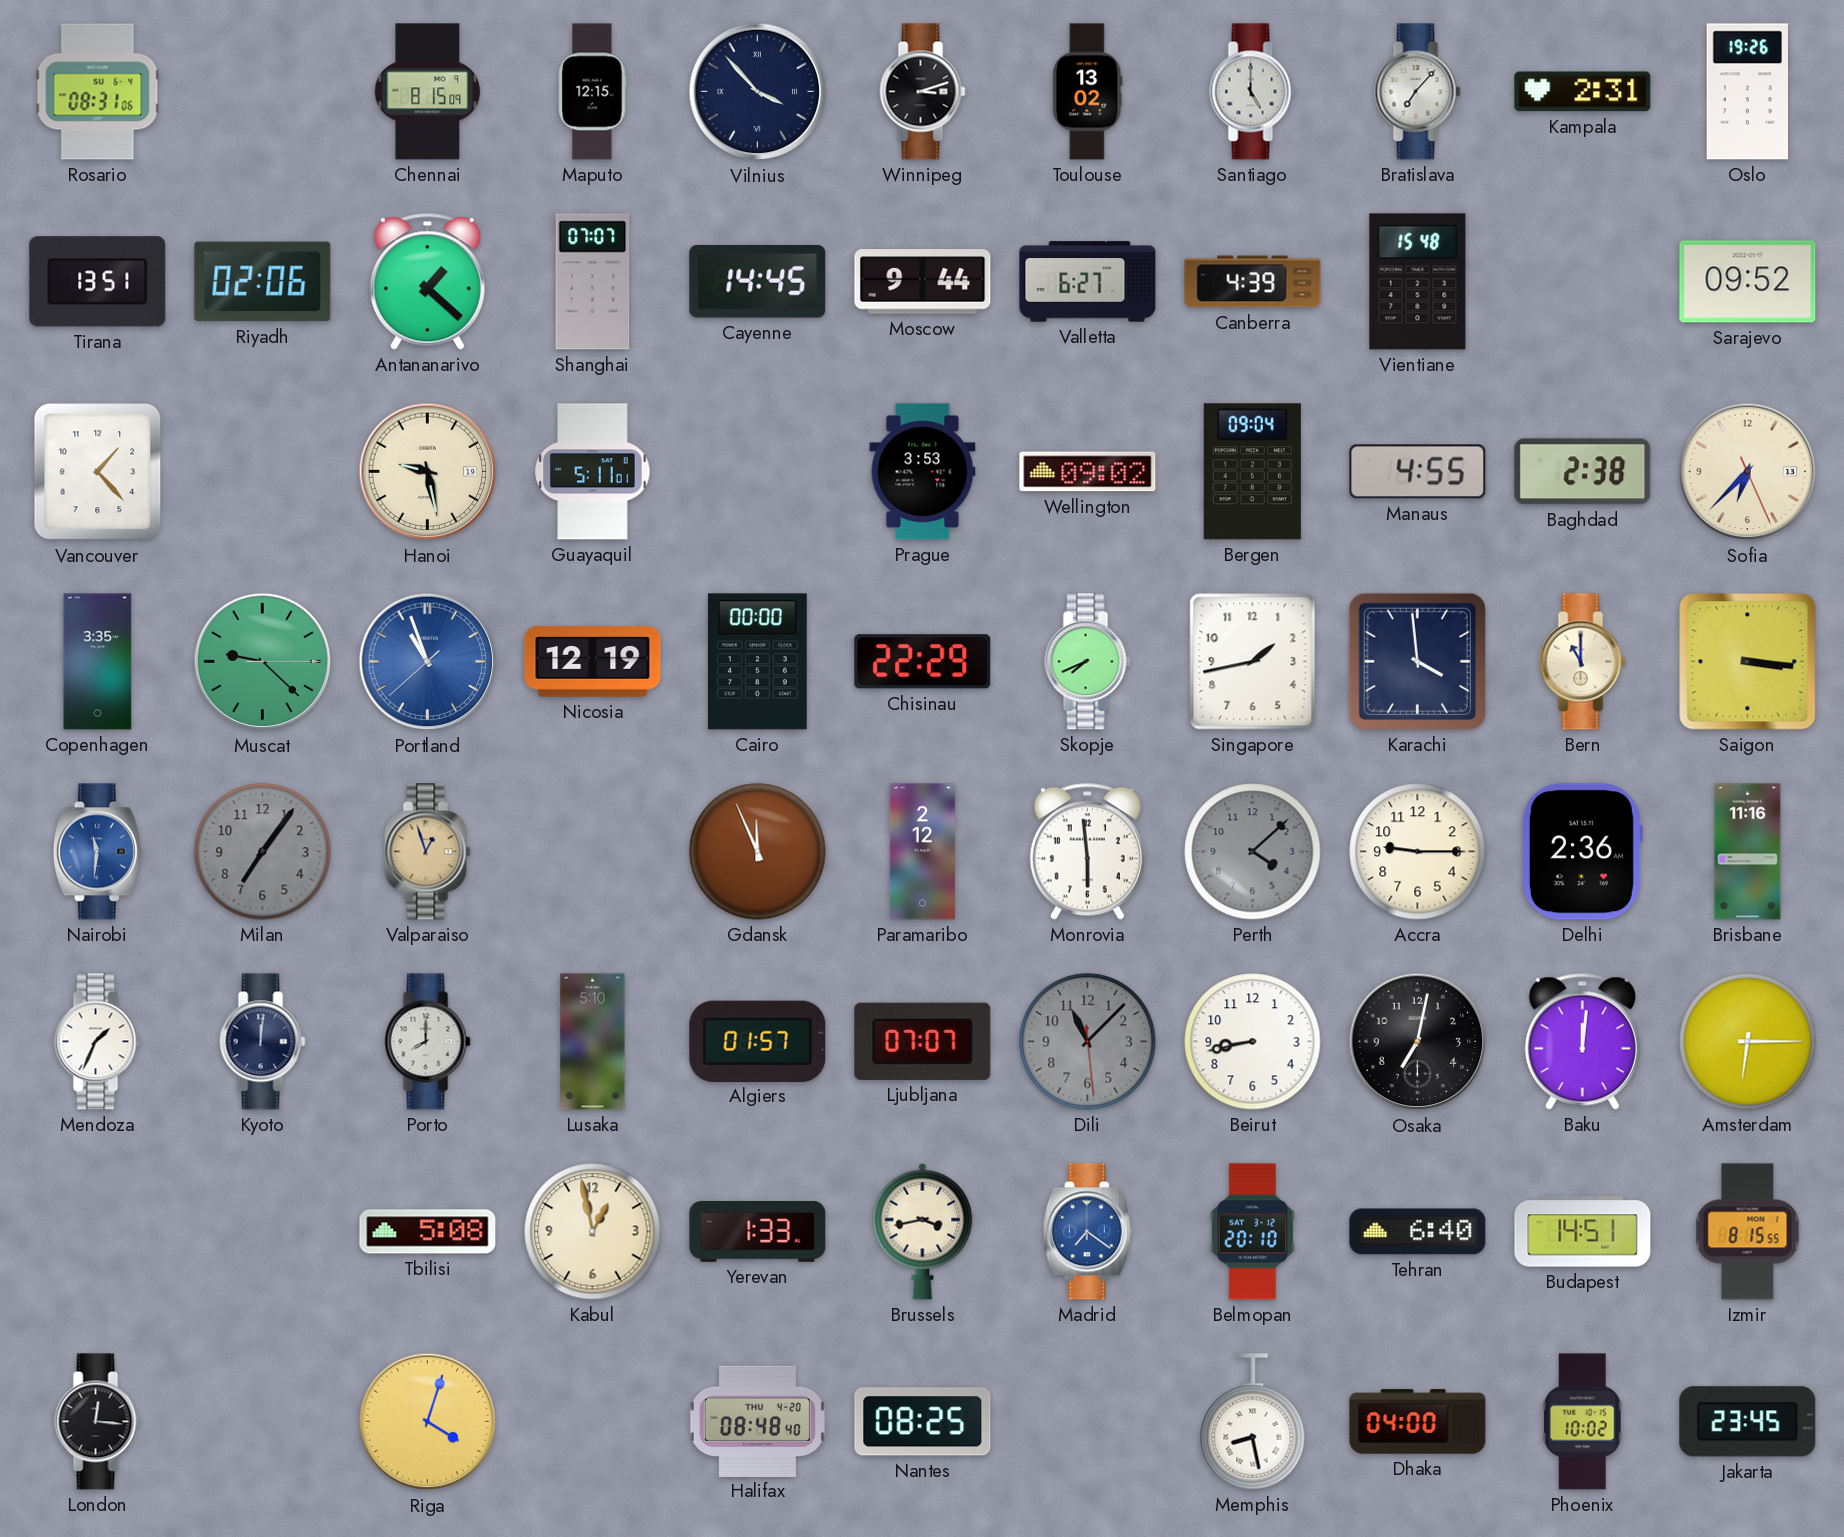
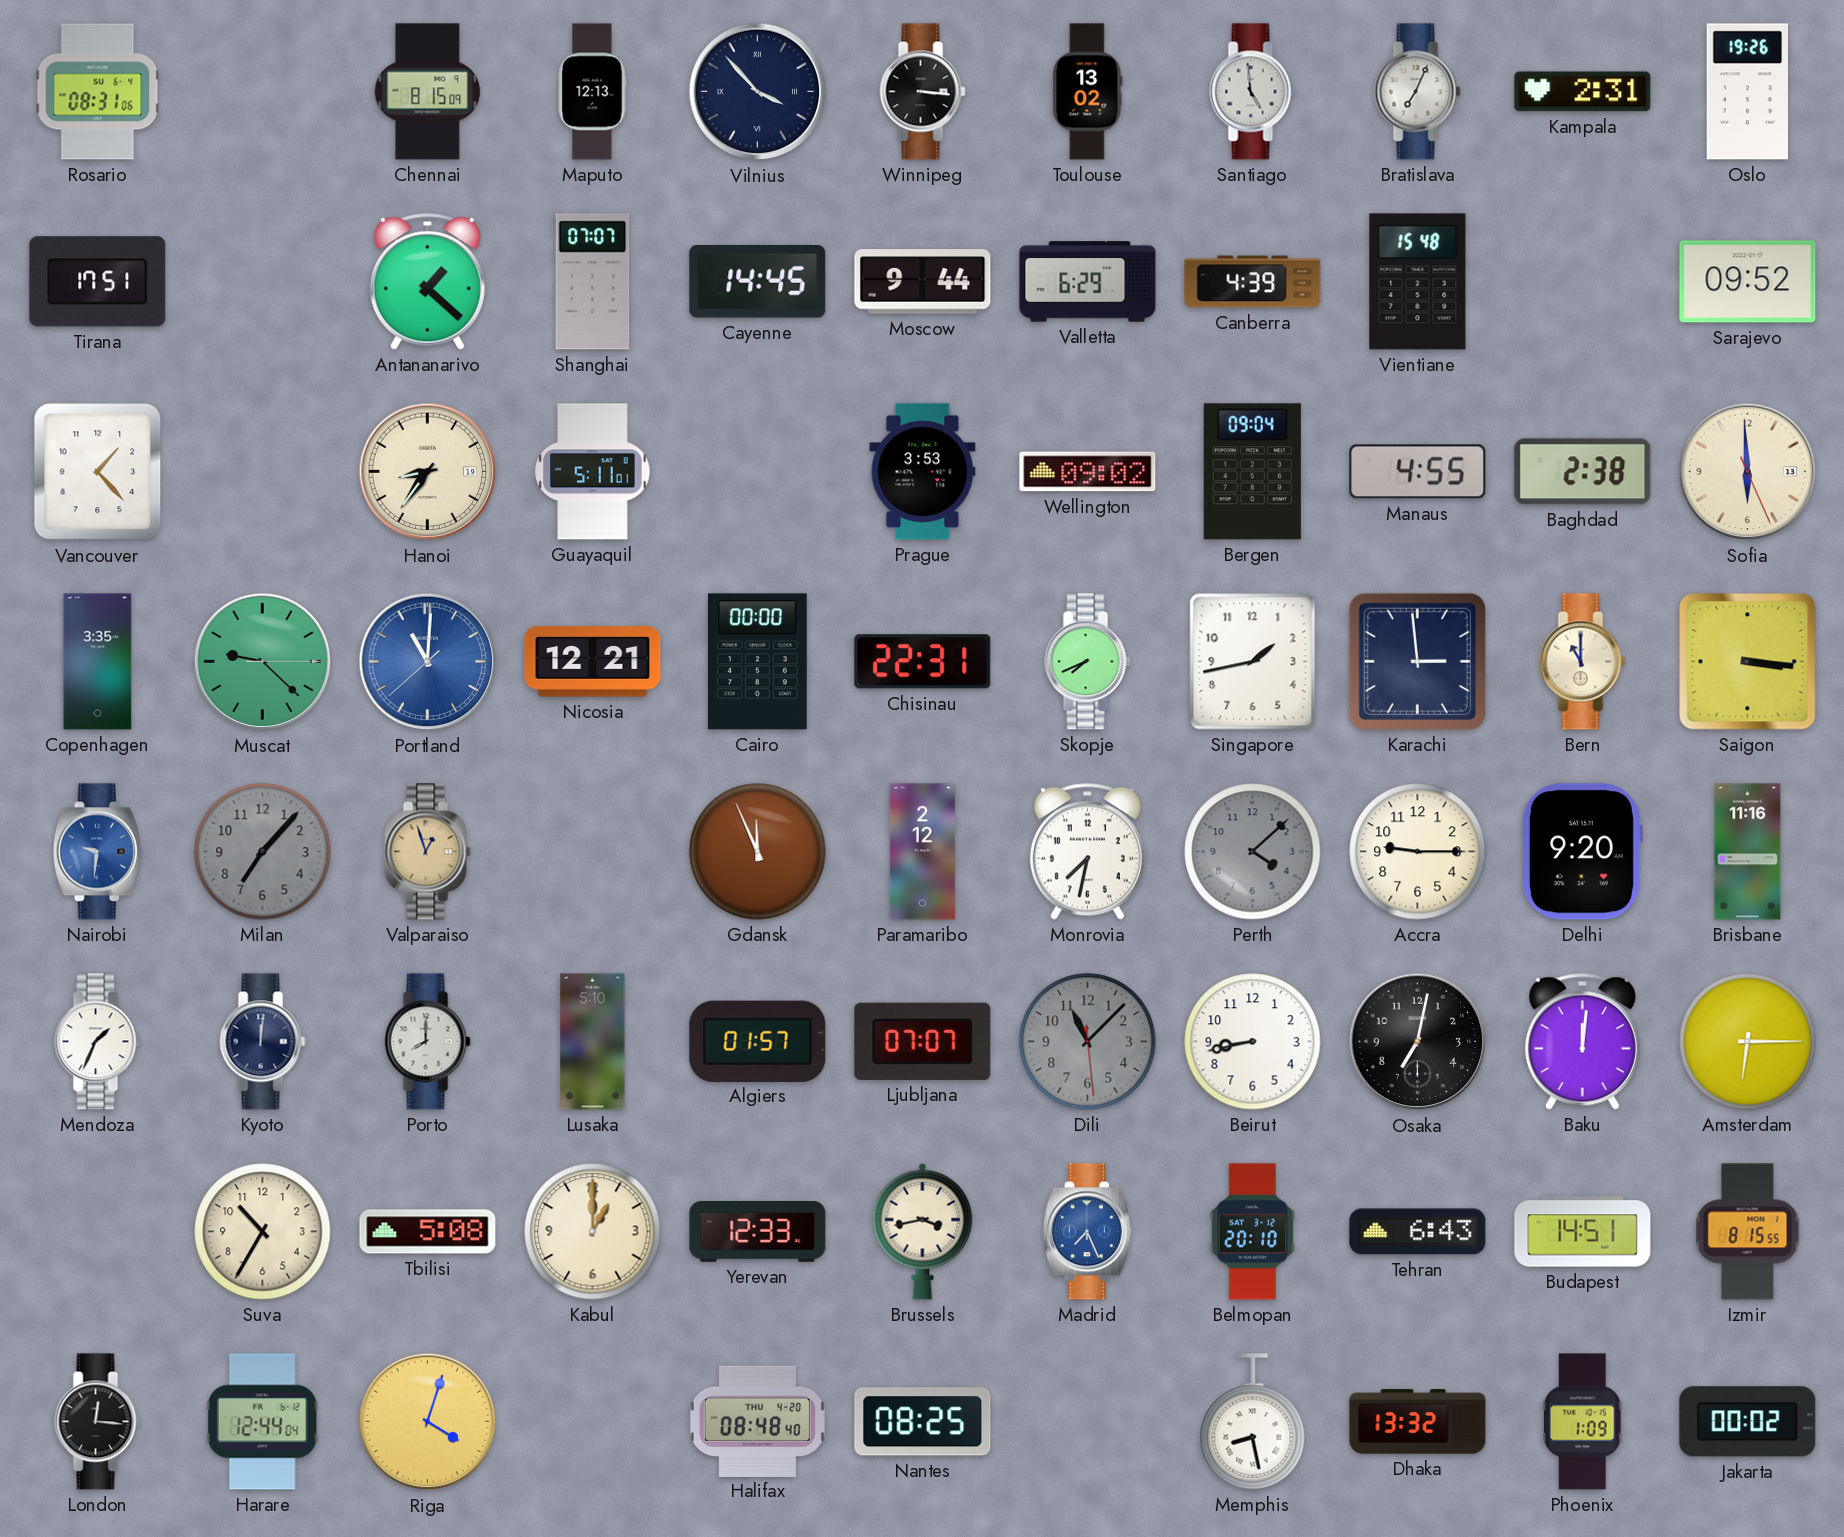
Maputo: 12:15 -> 12:13 (592, 92)
Winnipeg: 3:12 -> 3:16 (923, 92)
Santiago: 5:00 -> 4:59 (1253, 92)
Bratislava: 7:07 -> 7:04 (1418, 92)
Tirana: 13:51 -> 17:51 (98, 282)
Riyadh: 02:06 -> none (263, 282)
Valletta: 6:27 -> 6:29 (1088, 282)
Hanoi: 9:28 -> 8:36 (428, 472)
Sofia: 6:37 -> 5:59 (1748, 472)
Portland: 10:56 -> 11:00 (428, 662)
Nicosia: 12:19 -> 12:21 (593, 662)
Chisinau: 22:29 -> 22:31 (923, 662)
Karachi: 3:59 -> 2:59 (1417, 661)
Nairobi: 11:31 -> 9:31 (97, 852)
Milan: 7:06 -> 7:07 (263, 852)
Monrovia: 5:59 -> 7:32 (1087, 851)
Delhi: 2:36 -> 9:20 (1582, 852)
Suva: none -> 10:35 (263, 1232)
Kabul: 12:58 -> 1:00 (593, 1232)
Yerevan: 1:33 -> 12:33 (758, 1232)
Madrid: 7:21 -> 7:26 (1087, 1232)
Tehran: 6:40 -> 6:43 (1418, 1232)
Harare: none -> 12:44 (262, 1422)
Dhaka: 04:00 -> 13:32 (1418, 1422)
Phoenix: 10:02 -> 1:09 (1582, 1422)
Jakarta: 23:45 -> 00:02 (1748, 1422)
